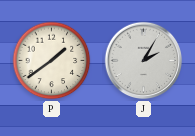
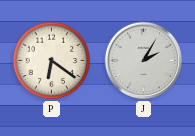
P: 1:39 -> 6:21 (52, 61)
